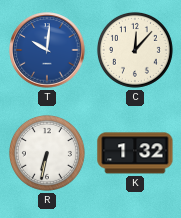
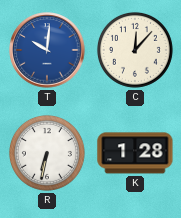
K: 1:32 -> 1:28 (135, 153)
